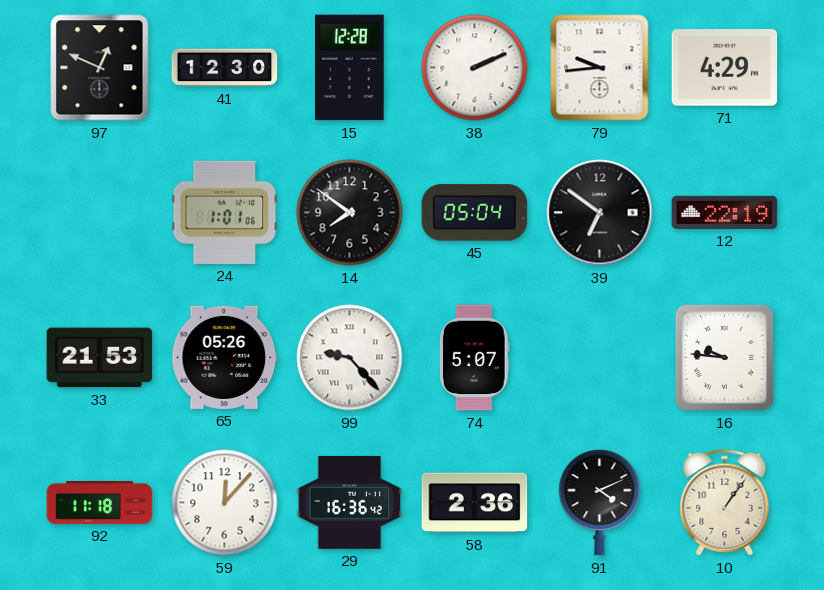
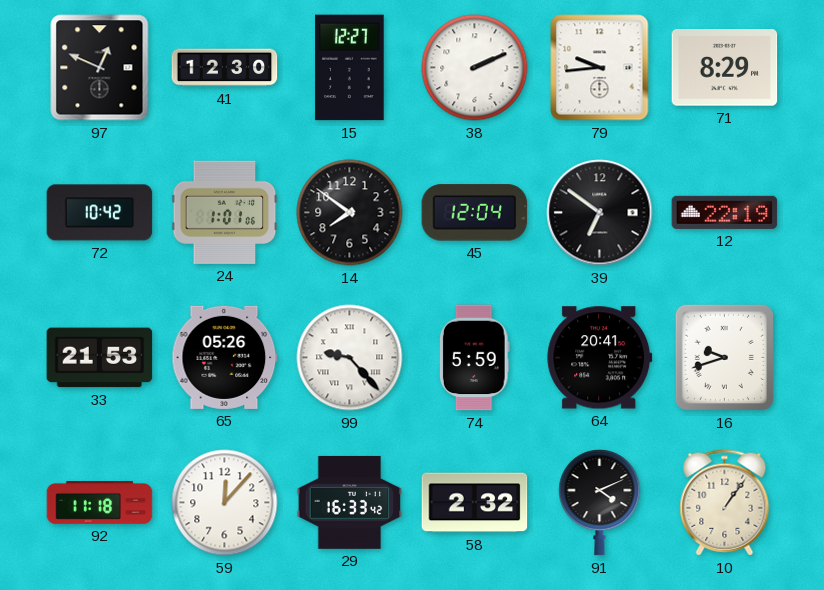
15: 12:28 -> 12:27 (350, 68)
71: 4:29 -> 8:29 (725, 68)
72: none -> 10:42 (100, 213)
45: 05:04 -> 12:04 (475, 213)
74: 5:07 -> 5:59 (474, 358)
64: none -> 20:41 (600, 358)
16: 9:46 -> 9:42 (724, 357)
29: 16:36 -> 16:33 (350, 502)
58: 2:36 -> 2:32 (475, 503)
